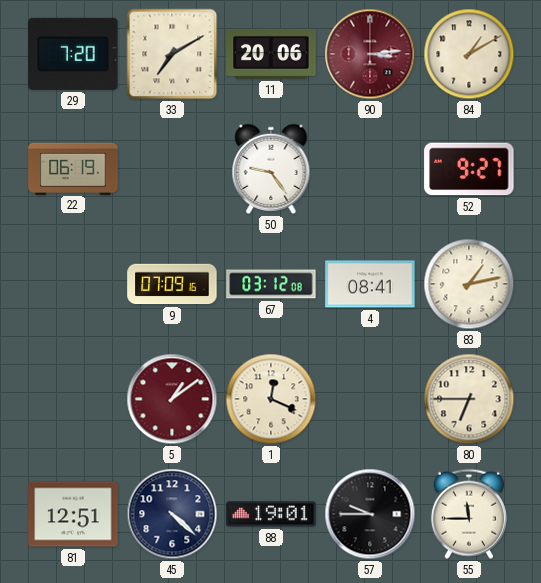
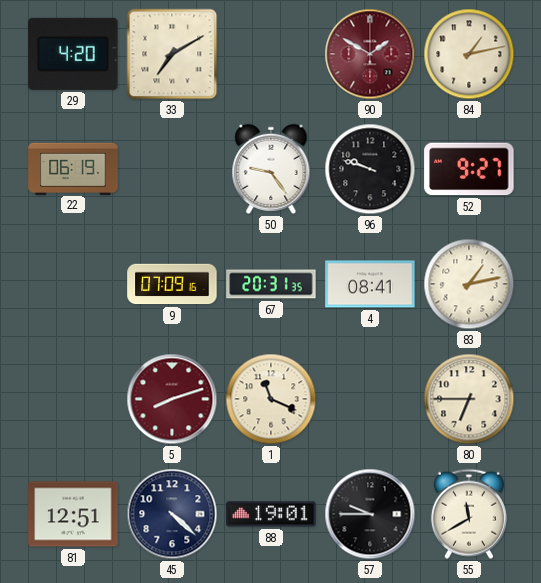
29: 7:20 -> 4:20 (73, 54)
11: 20:06 -> none (271, 54)
90: 3:14 -> 1:50 (370, 54)
84: 1:10 -> 1:13 (469, 54)
96: none -> 9:48 (370, 169)
67: 03:12 -> 20:31 (271, 284)
5: 1:09 -> 8:12 (172, 399)
1: 12:19 -> 11:19 (271, 399)
55: 11:45 -> 11:40 (469, 514)
